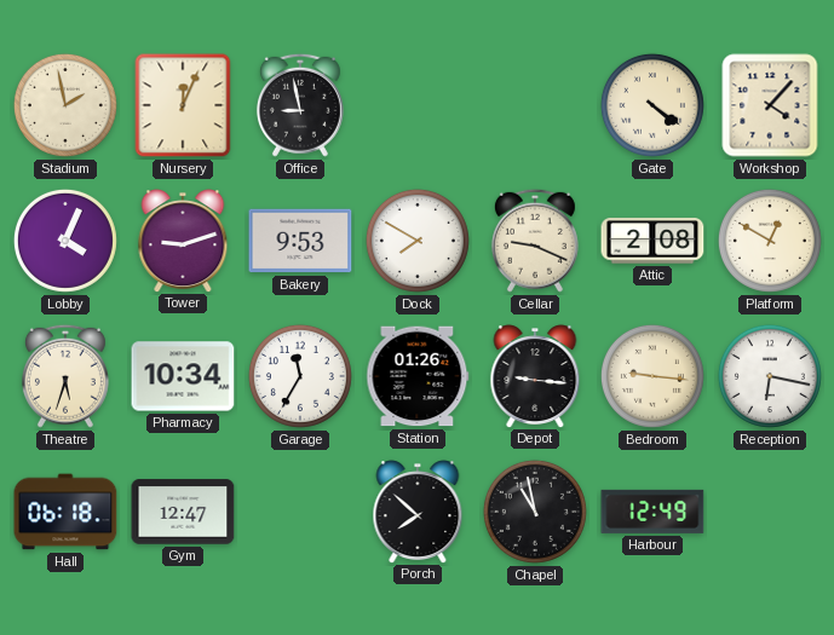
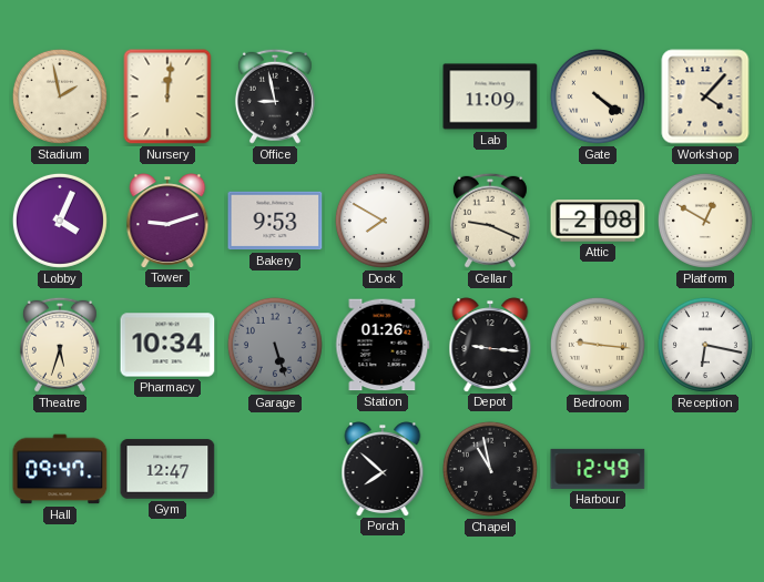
Nursery: 12:04 -> 12:01 (167, 96)
Lab: none -> 11:09 (490, 96)
Garage: 11:35 -> 5:27 (275, 345)
Garage dial: white -> grey (275, 345)
Hall: 06:18 -> 09:47 (60, 469)
